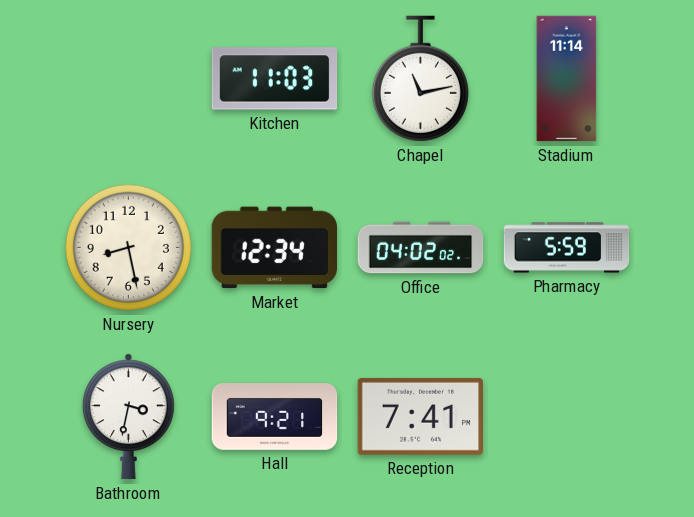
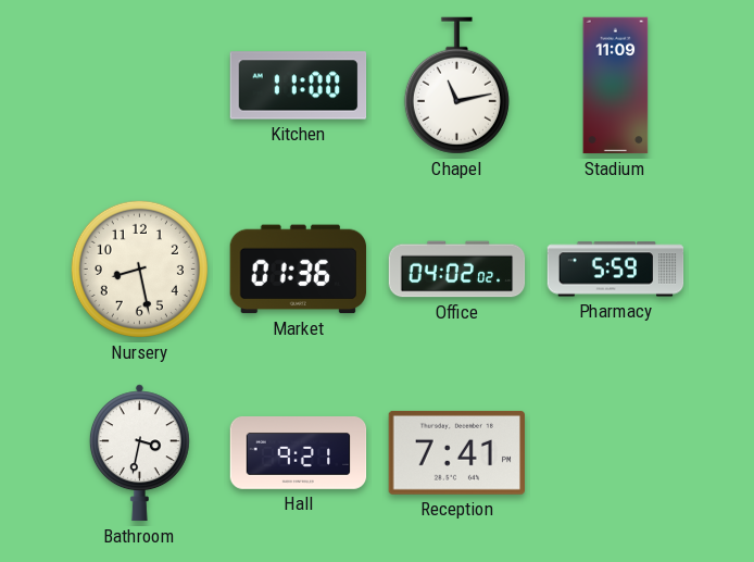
Kitchen: 11:03 -> 11:00 (299, 86)
Stadium: 11:14 -> 11:09 (616, 86)
Market: 12:34 -> 01:36 (298, 270)
